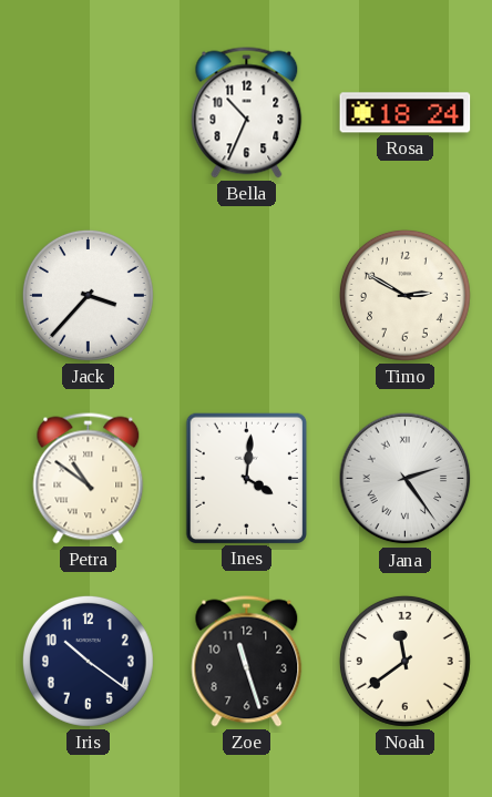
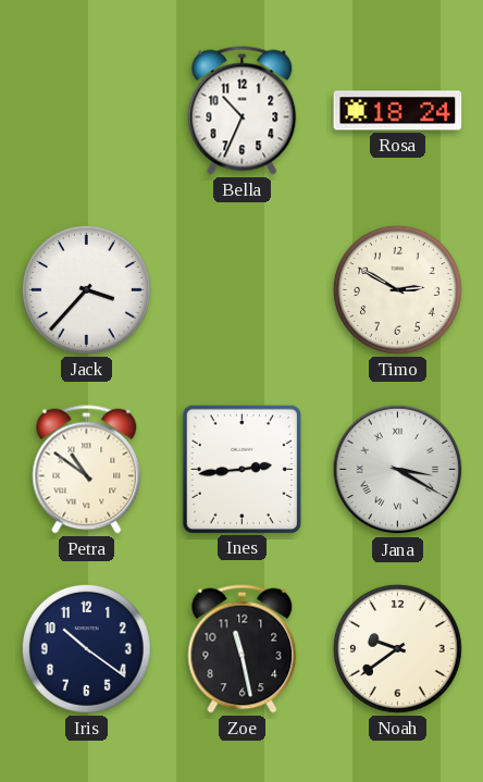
Ines: 4:01 -> 2:44 (242, 469)
Jana: 2:24 -> 3:20 (398, 470)
Zoe: 11:27 -> 11:28 (243, 649)
Noah: 11:39 -> 9:39 (397, 648)
